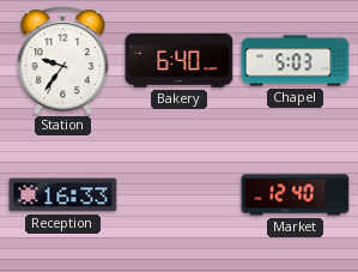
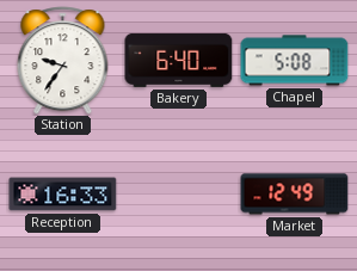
Chapel: 5:03 -> 5:08 (295, 61)
Market: 12:40 -> 12:49 (295, 195)
